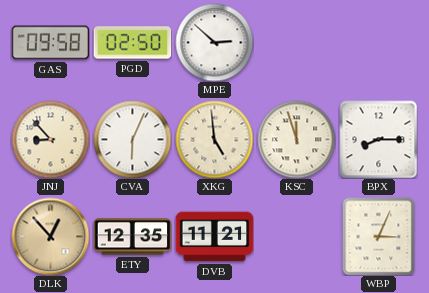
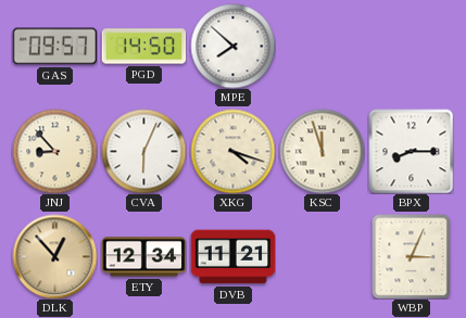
GAS: 09:58 -> 09:57 (54, 47)
PGD: 02:50 -> 14:50 (143, 47)
MPE: 2:52 -> 7:52 (232, 46)
XKG: 4:59 -> 4:18 (232, 151)
ETY: 12:35 -> 12:34 (143, 257)
